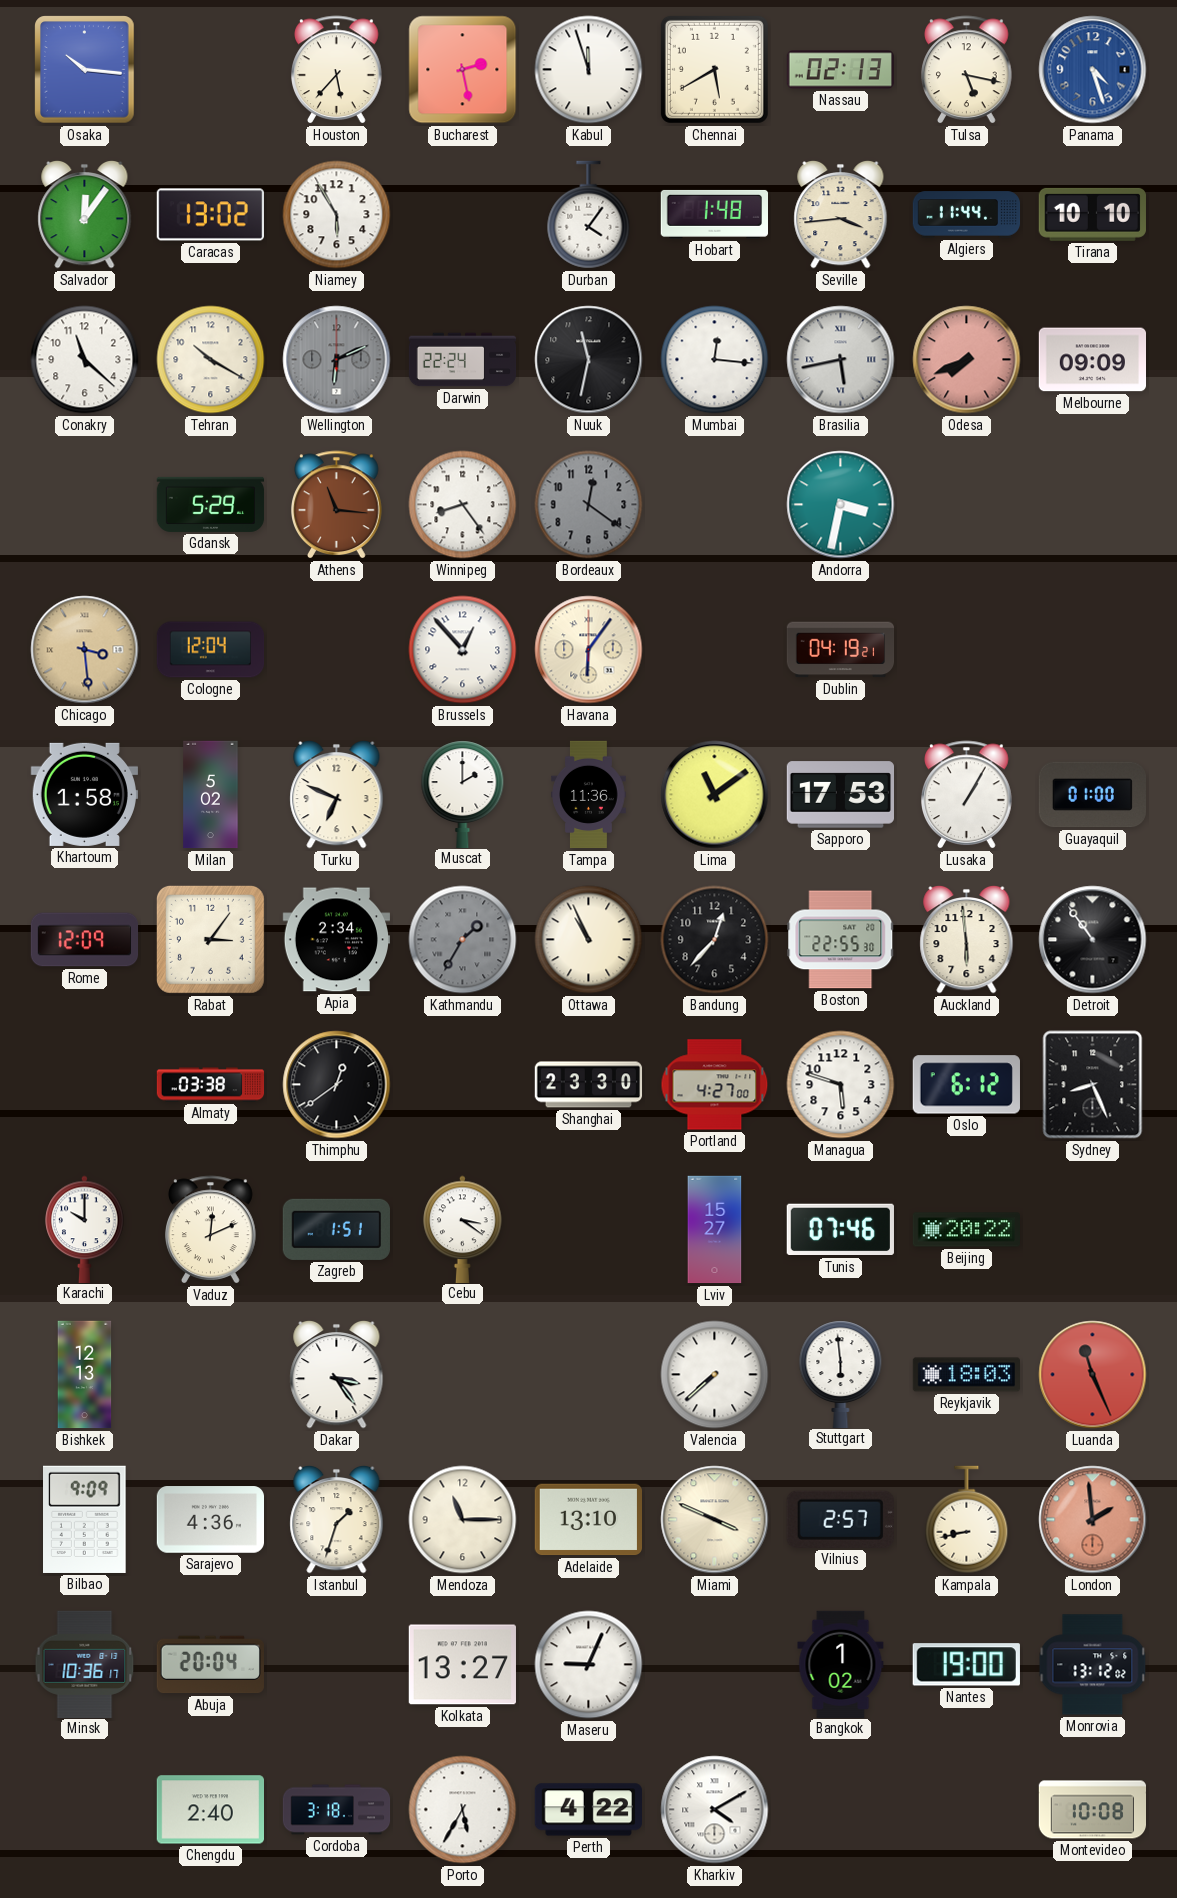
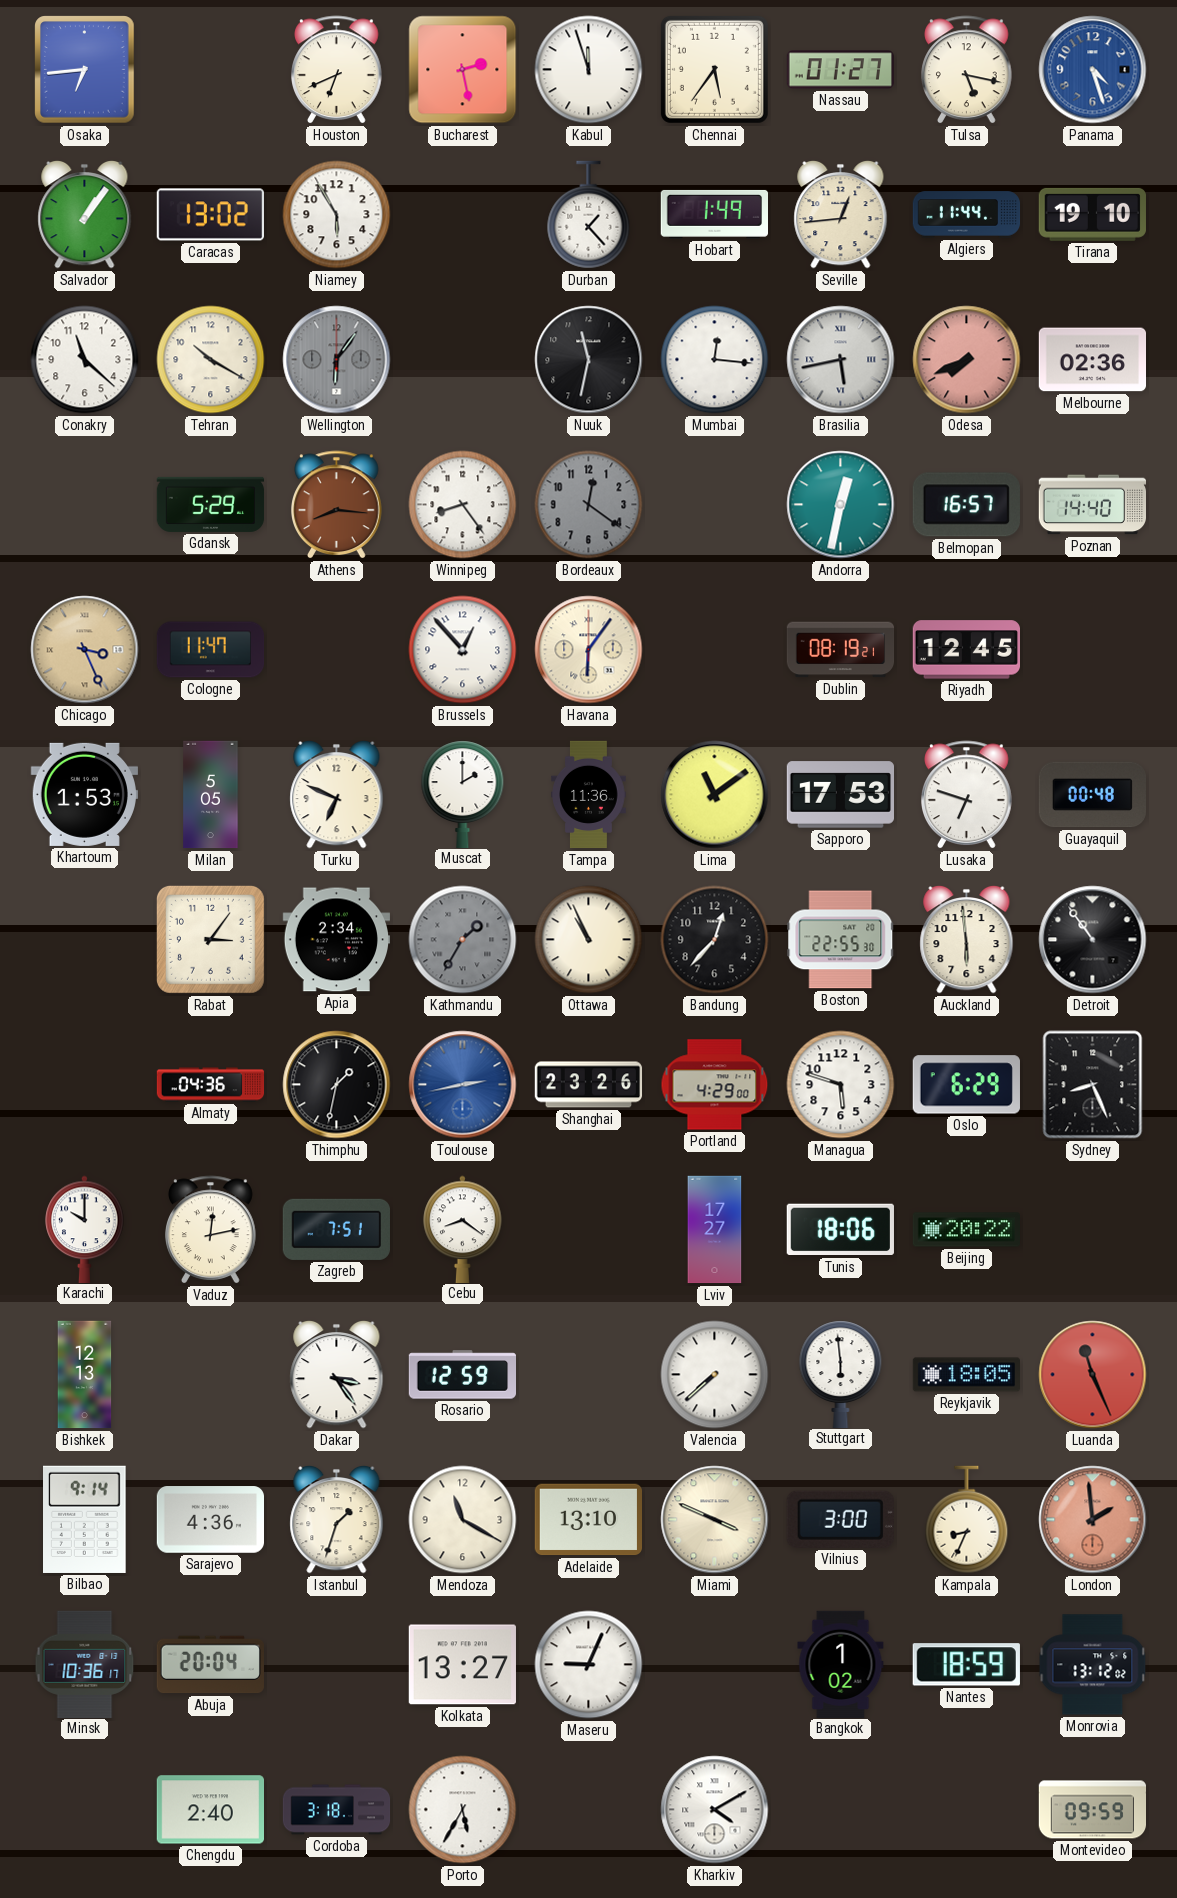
Osaka: 10:16 -> 6:44 (85, 70)
Houston: 5:37 -> 6:41 (337, 70)
Chennai: 5:40 -> 5:36 (714, 69)
Nassau: 02:13 -> 01:27 (840, 70)
Salvador: 12:06 -> 1:06 (85, 214)
Durban: 4:06 -> 1:23 (589, 215)
Hobart: 1:48 -> 1:49 (714, 214)
Seville: 3:44 -> 12:44 (841, 214)
Tirana: 10:10 -> 19:10 (1092, 214)
Wellington: 6:11 -> 6:06 (337, 360)
Darwin: 22:24 -> none (463, 360)
Melbourne: 09:09 -> 02:36 (1092, 360)
Athens: 11:16 -> 8:16 (337, 505)
Andorra: 3:32 -> 12:32 (841, 505)
Belmopan: none -> 16:57 (966, 505)
Poznan: none -> 14:40 (1092, 505)
Chicago: 3:29 -> 3:26 (85, 650)
Cologne: 12:04 -> 11:47 (211, 650)
Dublin: 04:19 -> 08:19 (841, 650)
Riyadh: none -> 12:45 (966, 650)
Khartoum: 1:58 -> 1:53 (84, 794)
Milan: 5:02 -> 5:05 (211, 795)
Lusaka: 1:05 -> 6:48 (967, 795)
Guayaquil: 01:00 -> 00:48 (1092, 795)
Rome: 12:09 -> none (85, 940)
Almaty: 03:38 -> 04:36 (211, 1085)
Thimphu: 12:39 -> 1:32 (337, 1085)
Toulouse: none -> 2:43 (463, 1085)
Shanghai: 23:30 -> 23:26 (589, 1085)
Portland: 4:27 -> 4:29 (715, 1085)
Oslo: 6:12 -> 6:29 (966, 1085)
Vaduz: 12:11 -> 12:13 (211, 1230)
Zagreb: 1:51 -> 7:51 (336, 1229)
Cebu: 3:21 -> 8:21 (463, 1229)
Lviv: 15:27 -> 17:27 (715, 1230)
Tunis: 07:46 -> 18:06 (840, 1230)
Rosario: none -> 12:59 (463, 1375)
Reykjavik: 18:03 -> 18:05 (966, 1375)
Bilbao: 9:09 -> 9:14 (85, 1519)
Mendoza: 11:15 -> 11:20 (463, 1520)
Vilnius: 2:57 -> 3:00 (840, 1519)
Kampala: 8:43 -> 8:34 (967, 1520)
Nantes: 19:00 -> 18:59 (966, 1665)
Perth: 4:22 -> none (588, 1810)
Montevideo: 10:08 -> 09:59 (1092, 1810)
